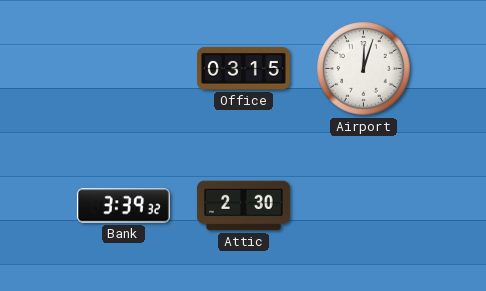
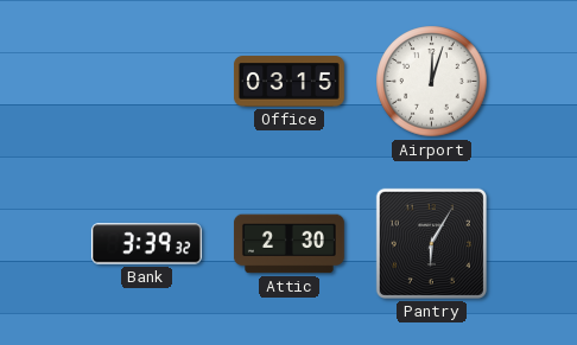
Pantry: none -> 6:05 (431, 243)
